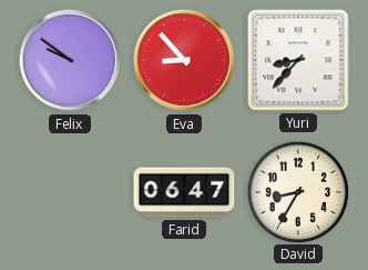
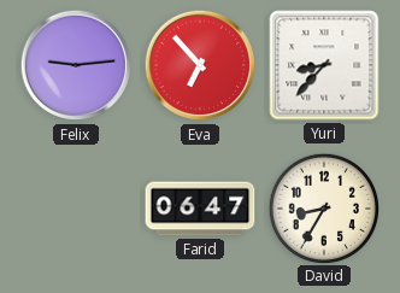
Felix: 9:51 -> 9:14 (76, 65)
Eva: 8:53 -> 6:53 (200, 65)
